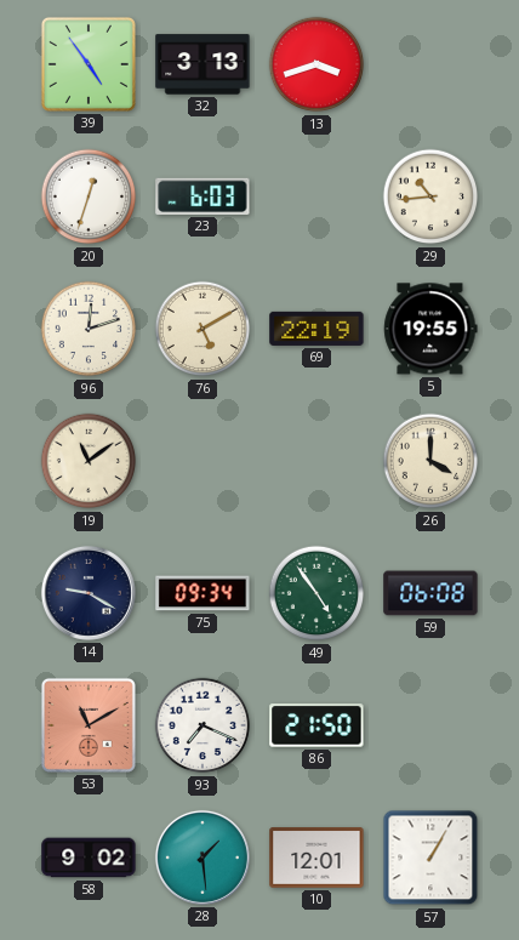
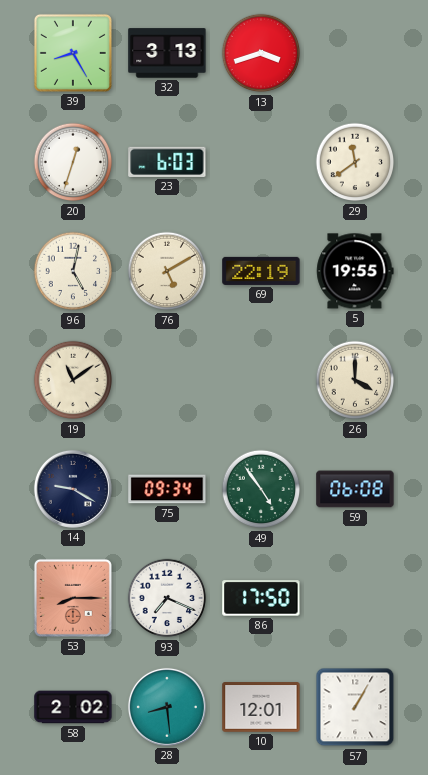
39: 4:54 -> 8:25 (73, 53)
29: 10:44 -> 11:39 (355, 162)
96: 12:12 -> 5:02 (73, 271)
53: 11:10 -> 8:15 (73, 598)
86: 21:50 -> 17:50 (261, 598)
58: 9:02 -> 2:02 (73, 707)
28: 1:29 -> 8:29 (167, 707)
